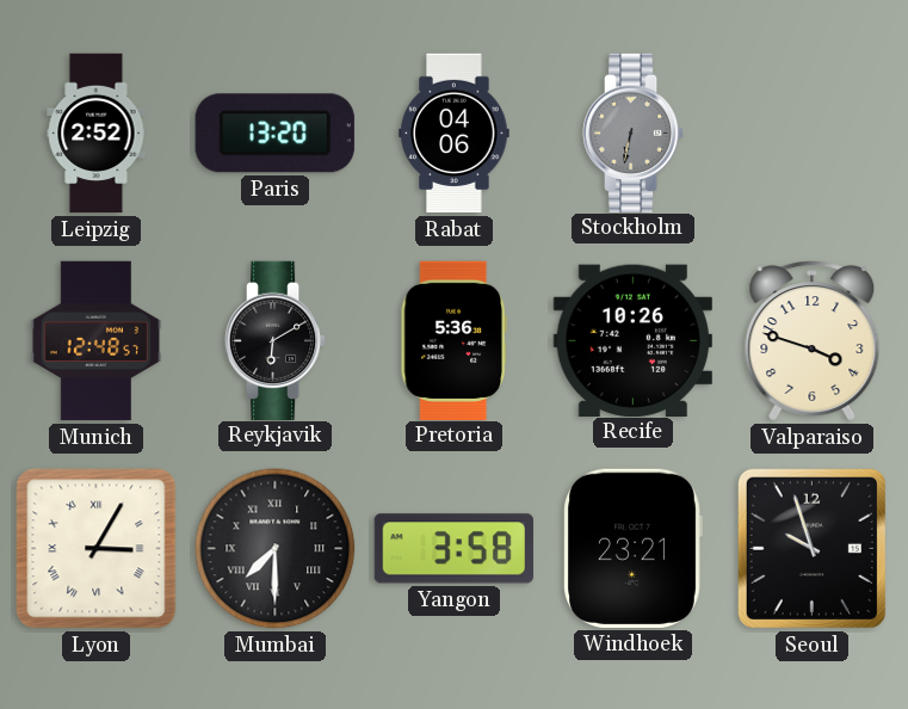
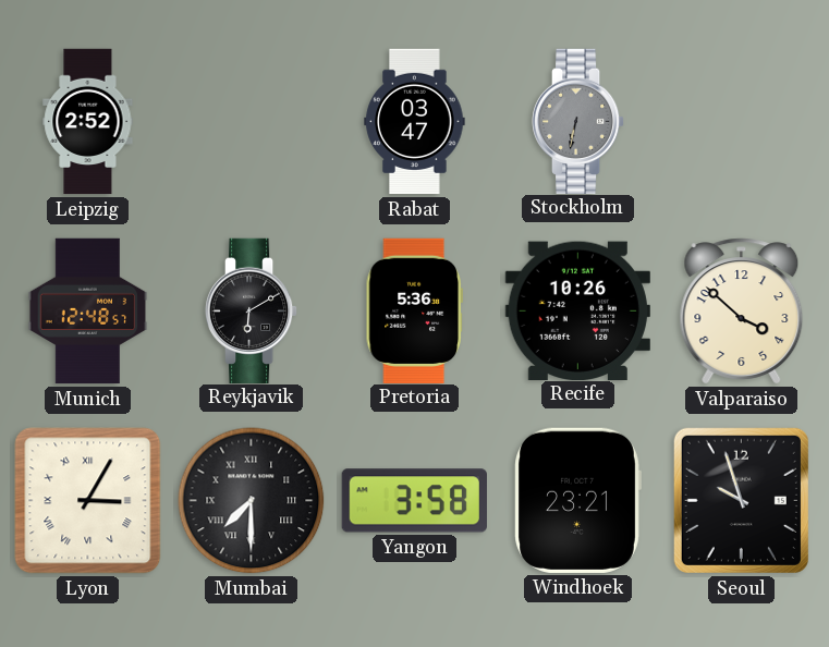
Paris: 13:20 -> none (274, 134)
Rabat: 04:06 -> 03:47 (415, 122)
Valparaiso: 3:48 -> 3:52 (742, 312)
